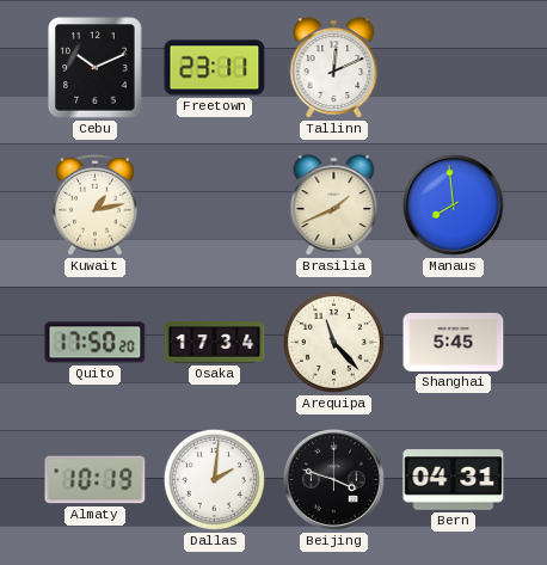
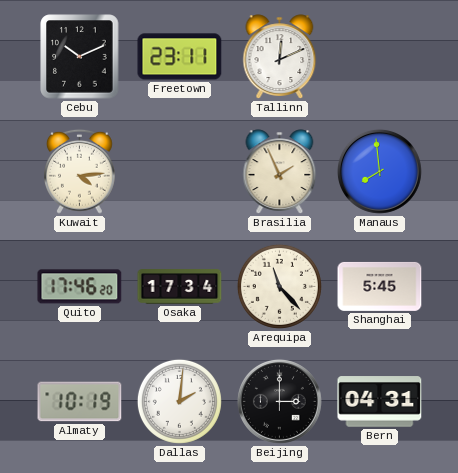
Kuwait: 1:13 -> 4:14 (80, 171)
Brasilia: 1:41 -> 1:56 (280, 172)
Quito: 17:50 -> 17:46 (80, 287)
Beijing: 3:48 -> 3:00 (279, 401)
